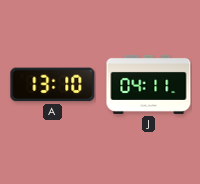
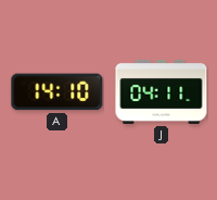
A: 13:10 -> 14:10 (58, 92)
